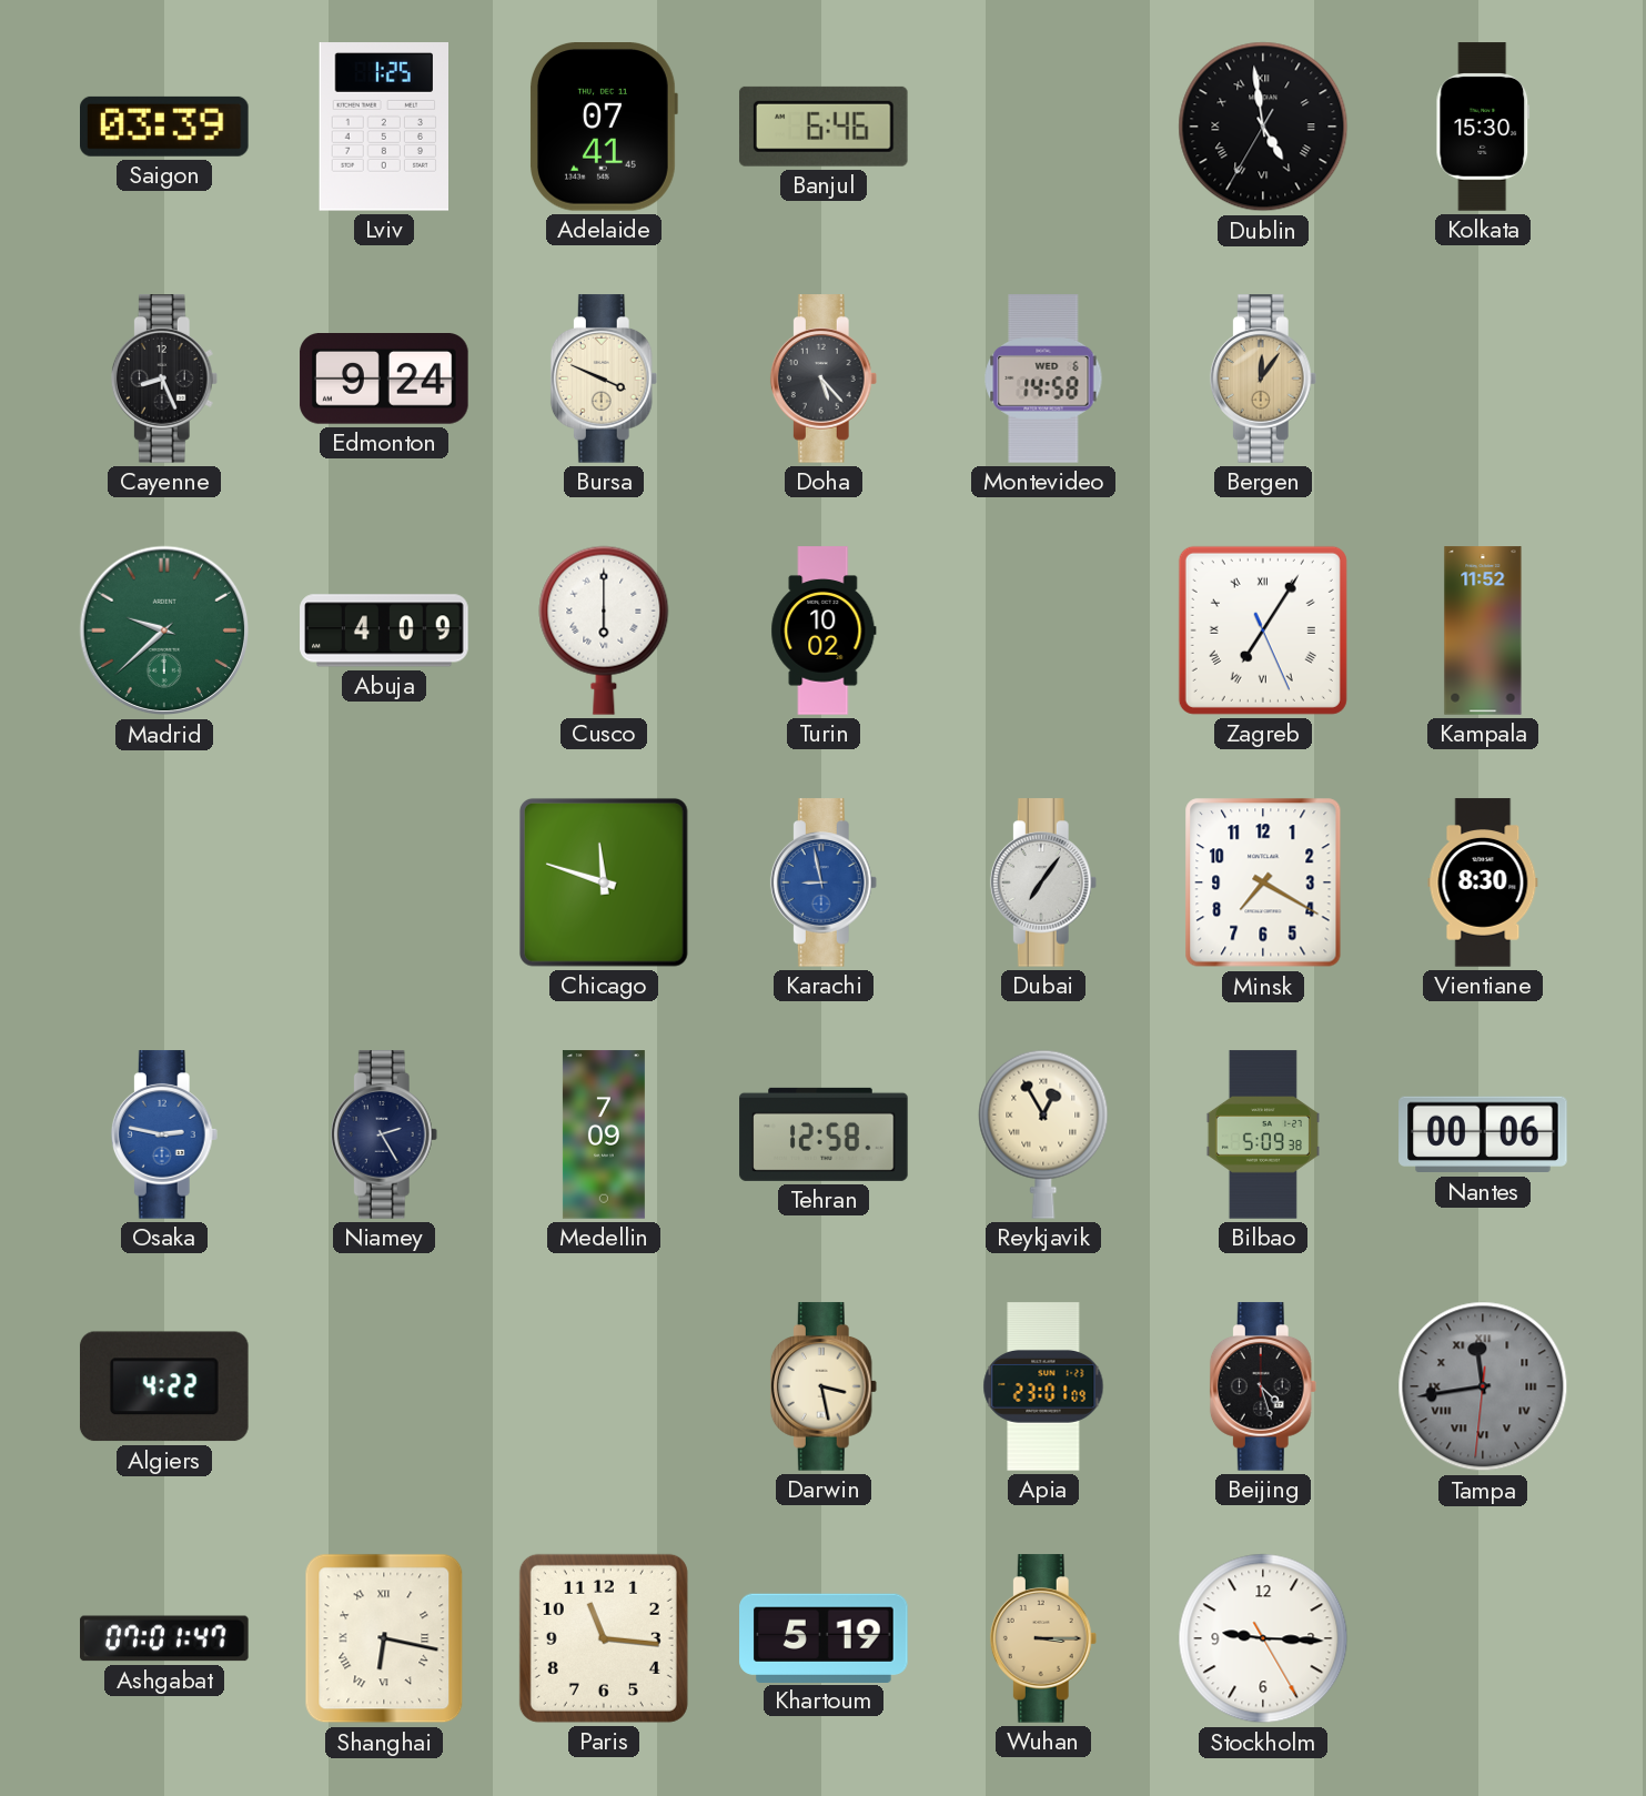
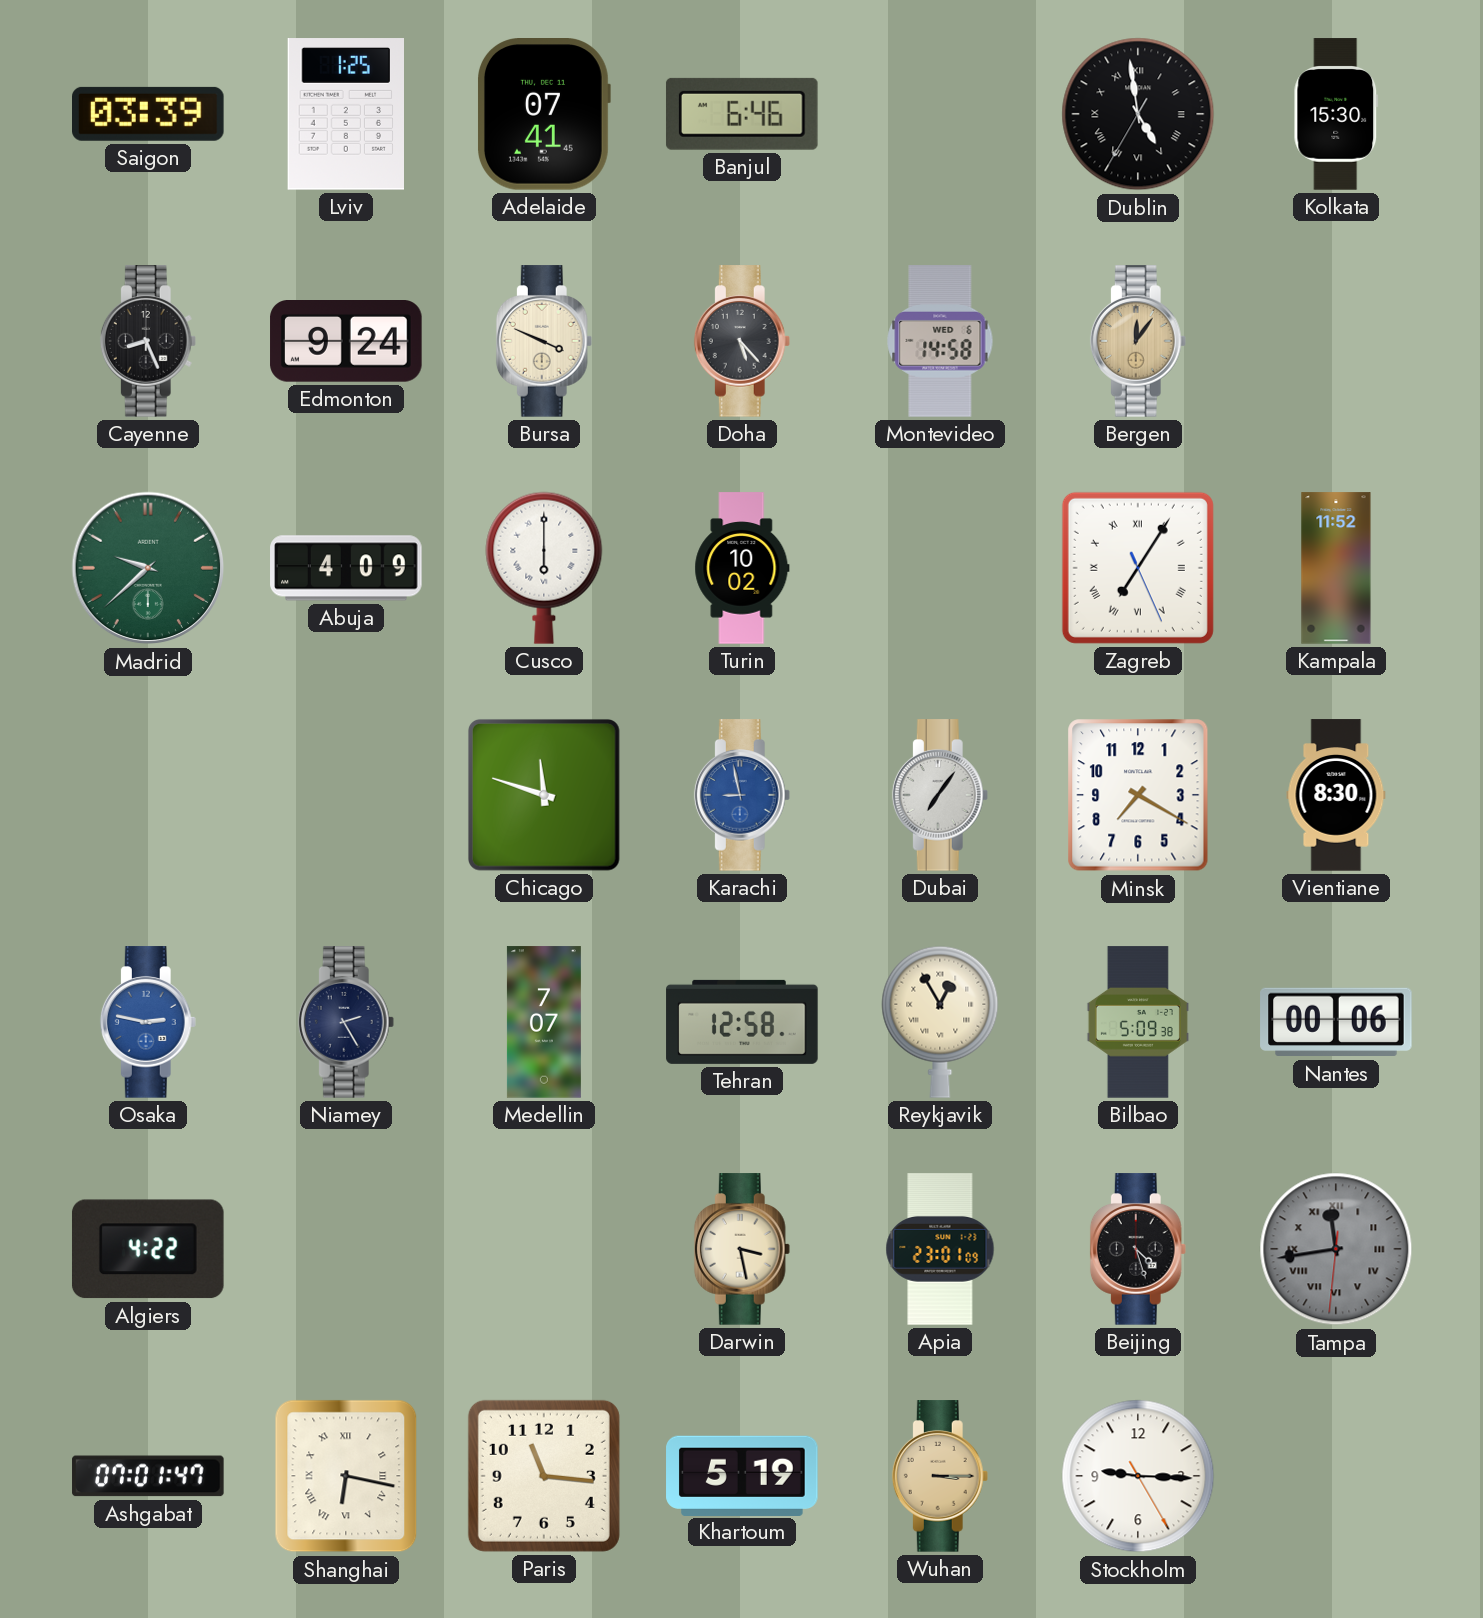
Medellin: 7:09 -> 7:07 (544, 1022)
